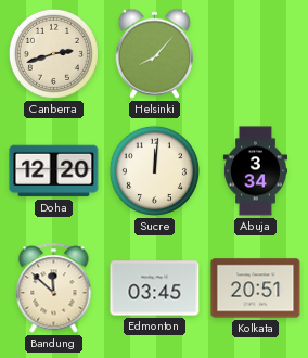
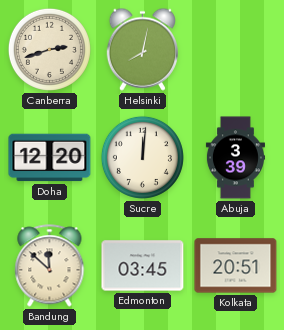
Helsinki: 8:07 -> 8:02 (142, 49)
Abuja: 3:34 -> 3:39 (235, 158)
